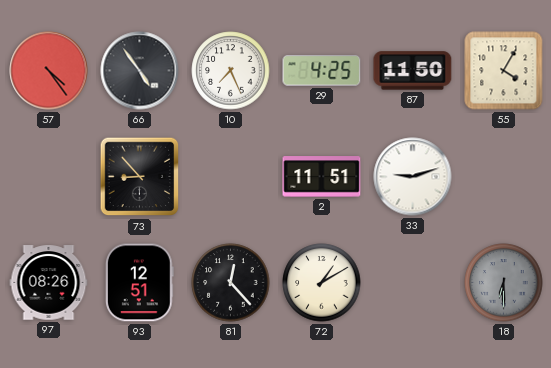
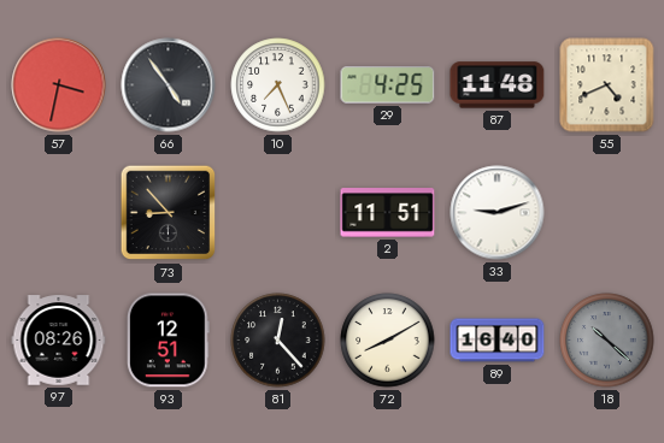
57: 4:24 -> 3:32 (59, 85)
87: 11:50 -> 11:48 (498, 85)
55: 4:05 -> 4:41 (607, 85)
72: 1:10 -> 8:10 (388, 341)
89: none -> 16:40 (498, 341)
18: 6:30 -> 10:22 (607, 341)
